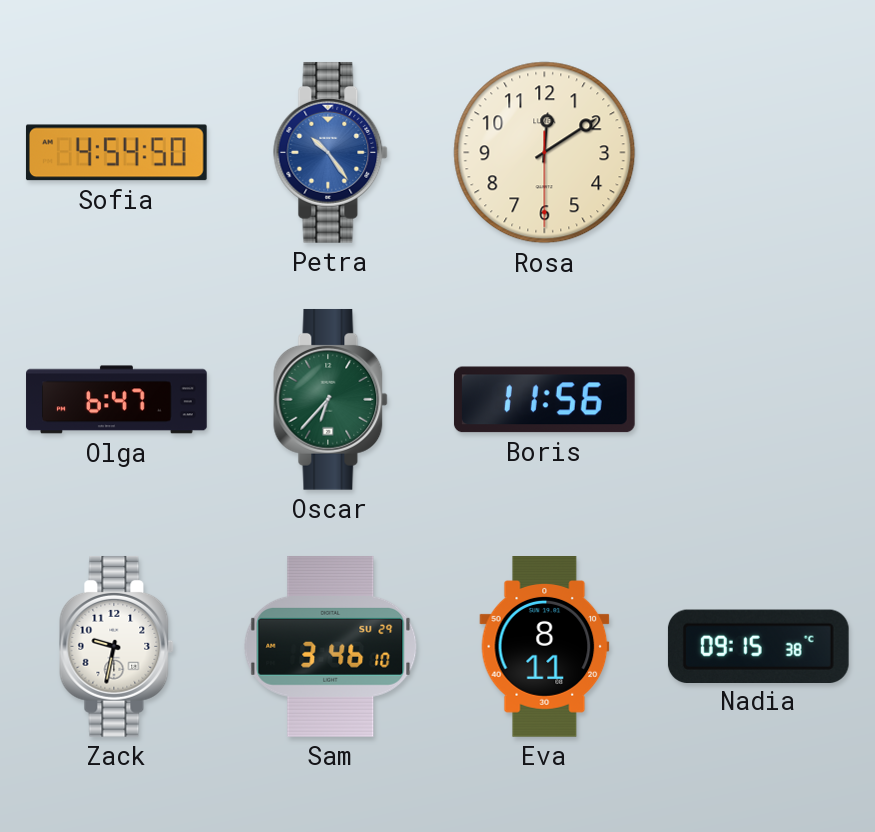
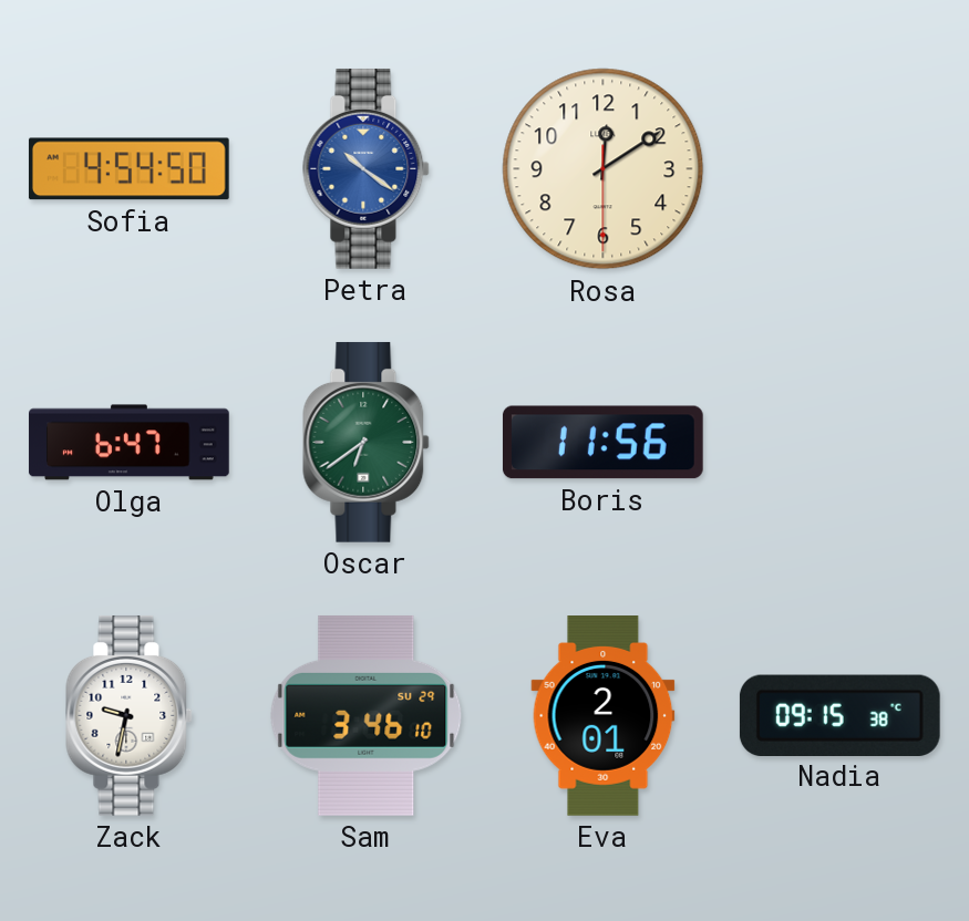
Petra: 10:24 -> 10:21 (367, 168)
Oscar: 6:37 -> 6:39 (367, 442)
Eva: 8:11 -> 2:01 (604, 716)
